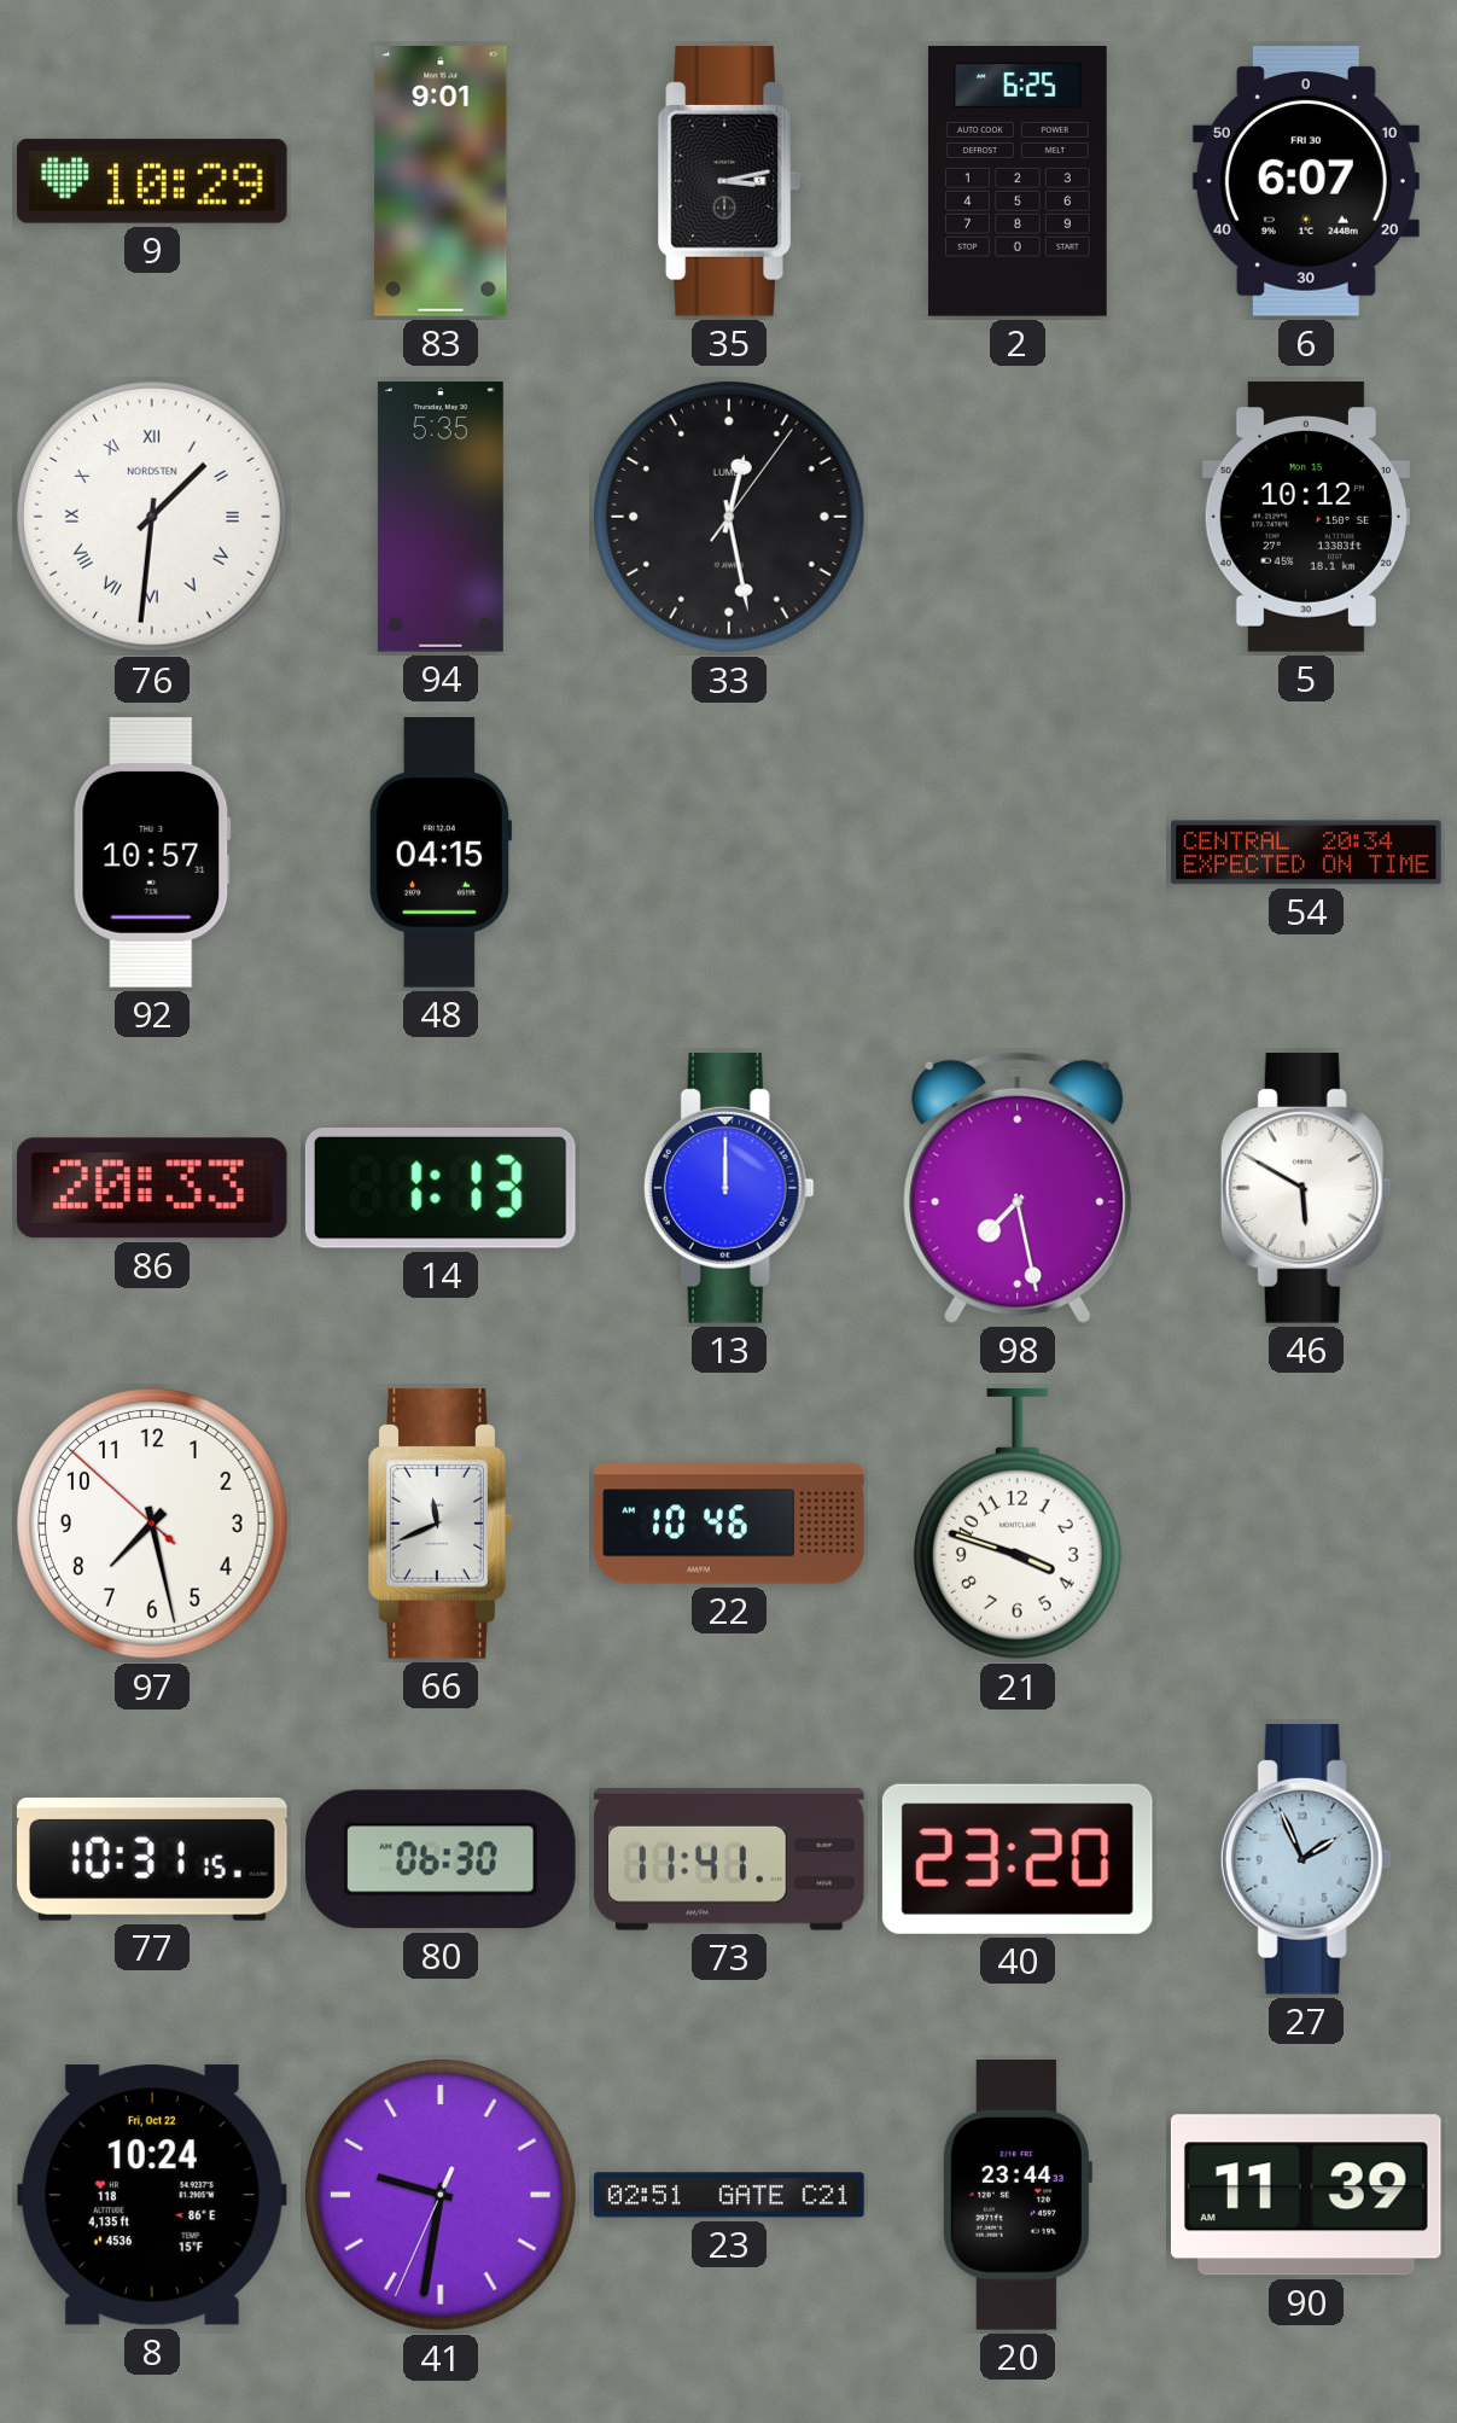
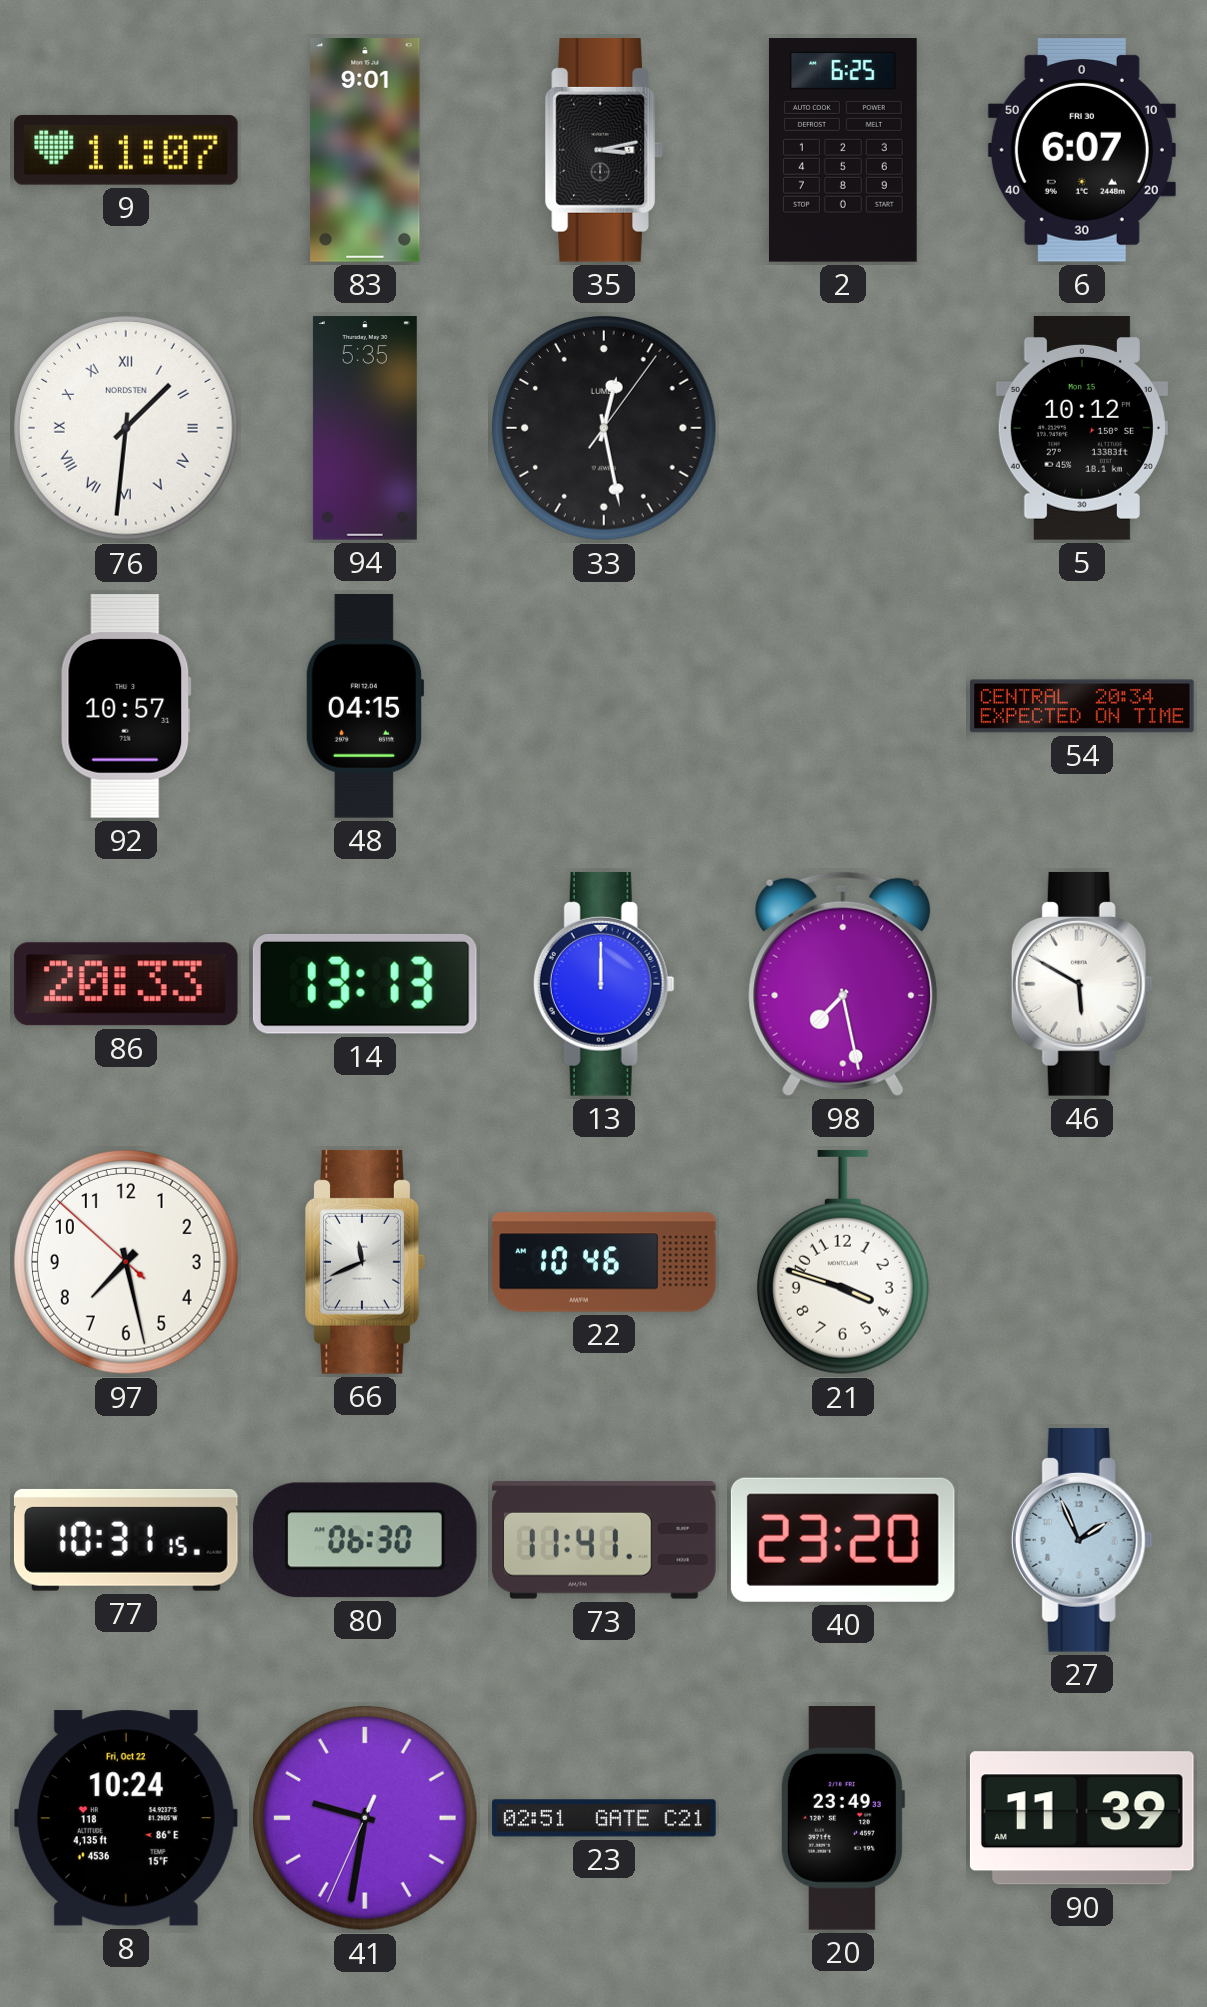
9: 10:29 -> 11:07 (126, 150)
14: 1:13 -> 13:13 (365, 984)
20: 23:44 -> 23:49 (842, 1819)
